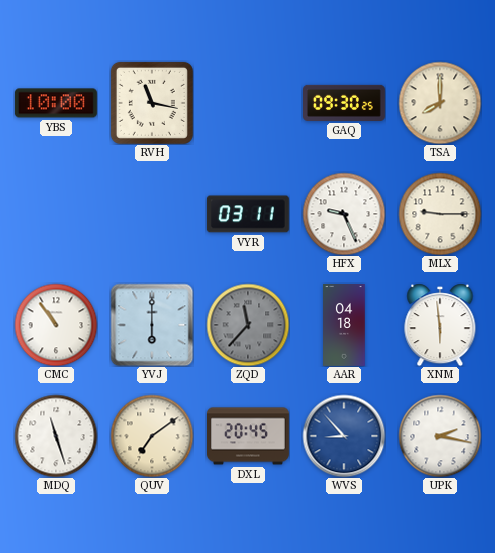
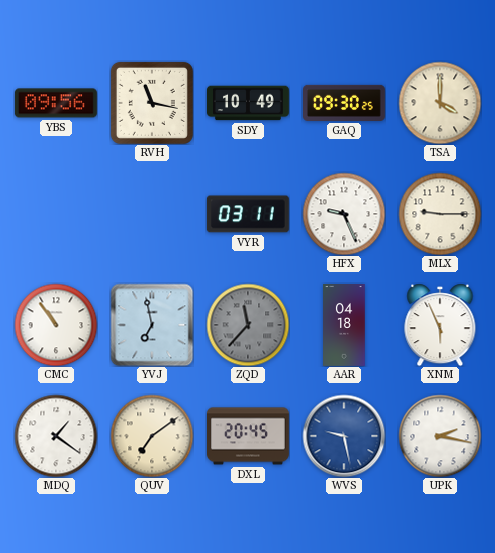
YBS: 10:00 -> 09:56 (56, 103)
SDY: none -> 10:49 (249, 103)
TSA: 8:00 -> 4:00 (440, 103)
YVJ: 6:00 -> 6:58 (152, 325)
XNM: 5:59 -> 5:56 (440, 325)
MDQ: 11:27 -> 1:21 (56, 436)
WVS: 8:53 -> 9:28 (344, 436)
